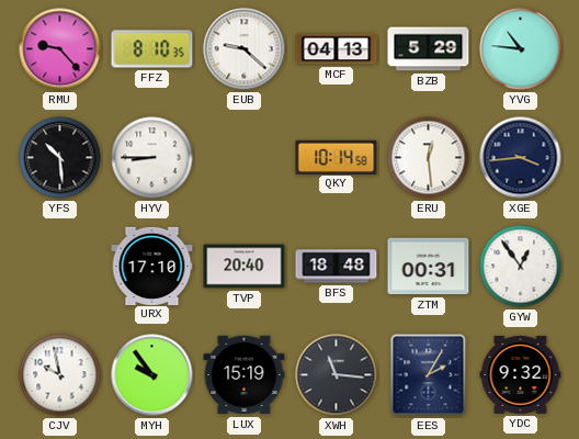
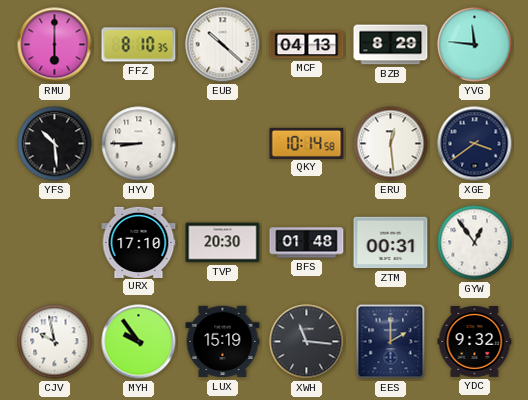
RMU: 9:23 -> 6:00 (55, 45)
EUB: 9:22 -> 10:22 (223, 45)
BZB: 5:29 -> 8:29 (391, 45)
YVG: 10:46 -> 11:46 (475, 45)
XGE: 3:44 -> 3:39 (475, 144)
TVP: 20:40 -> 20:30 (223, 243)
BFS: 18:48 -> 01:48 (307, 243)
EES: 2:05 -> 2:00 (391, 342)
